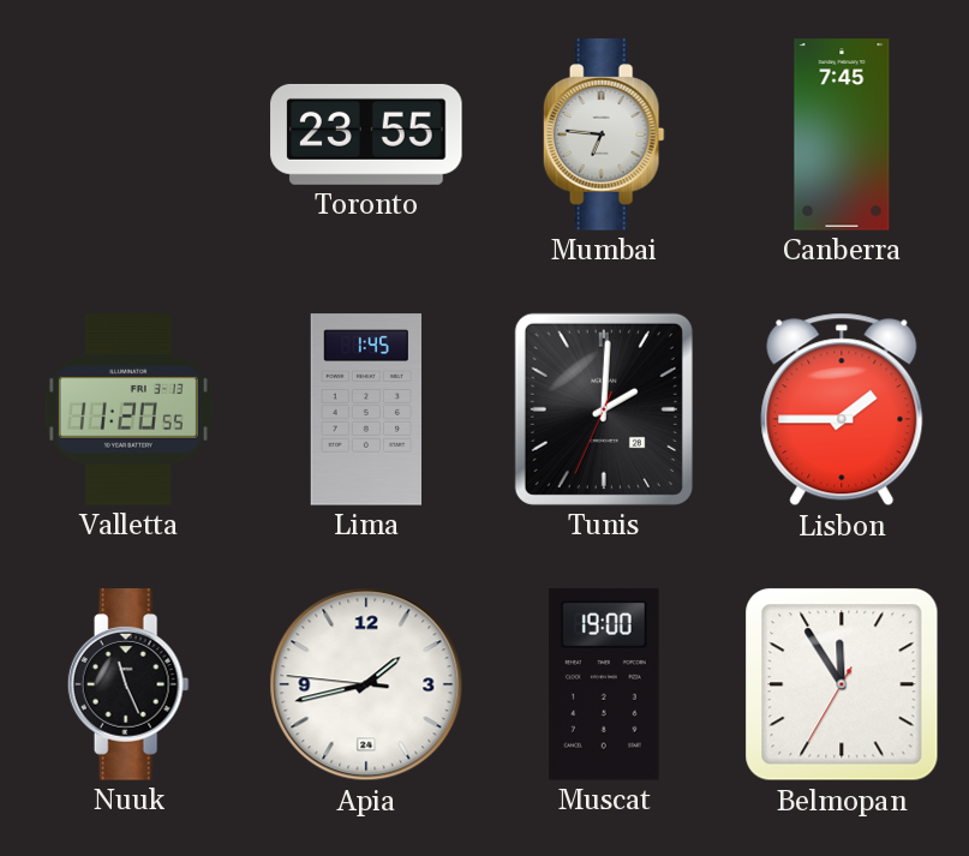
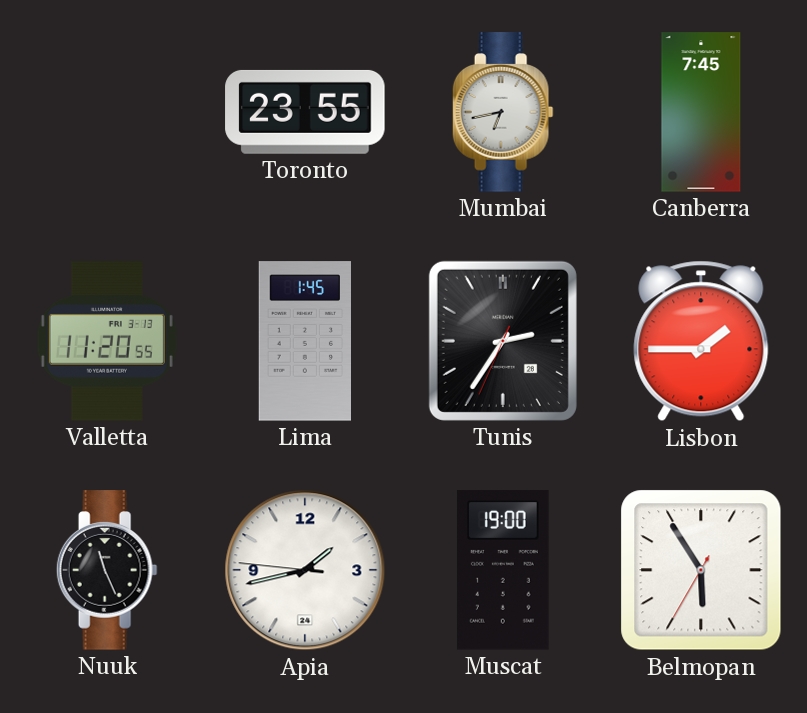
Mumbai: 6:46 -> 6:43 (503, 112)
Tunis: 2:00 -> 2:35 (503, 341)
Belmopan: 11:54 -> 5:54 (701, 570)
